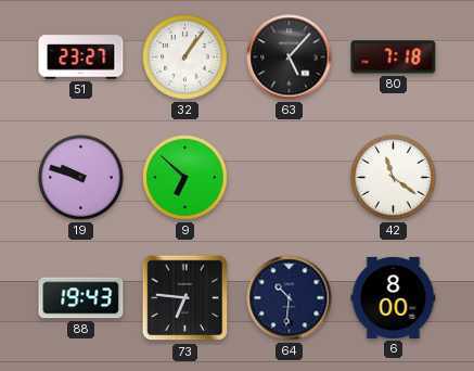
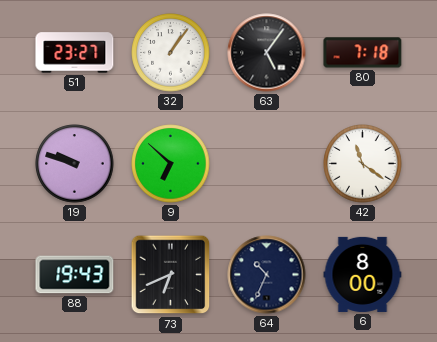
63: 5:07 -> 5:06 (267, 53)
73: 6:46 -> 6:41 (171, 275)
64: 10:31 -> 10:34 (267, 275)
